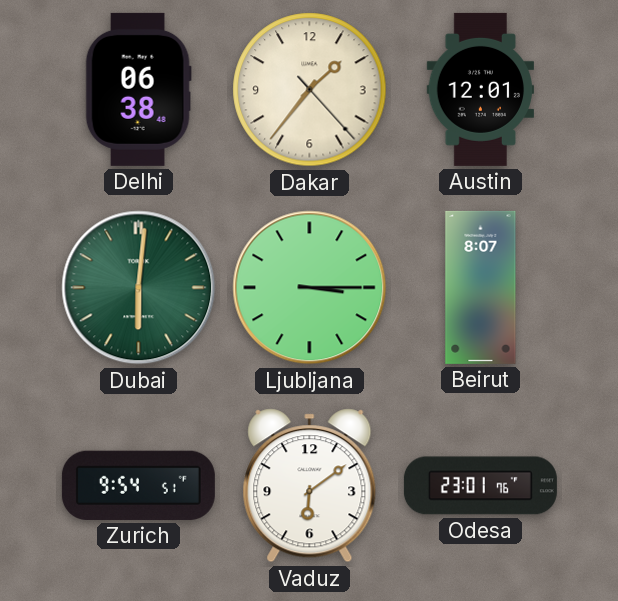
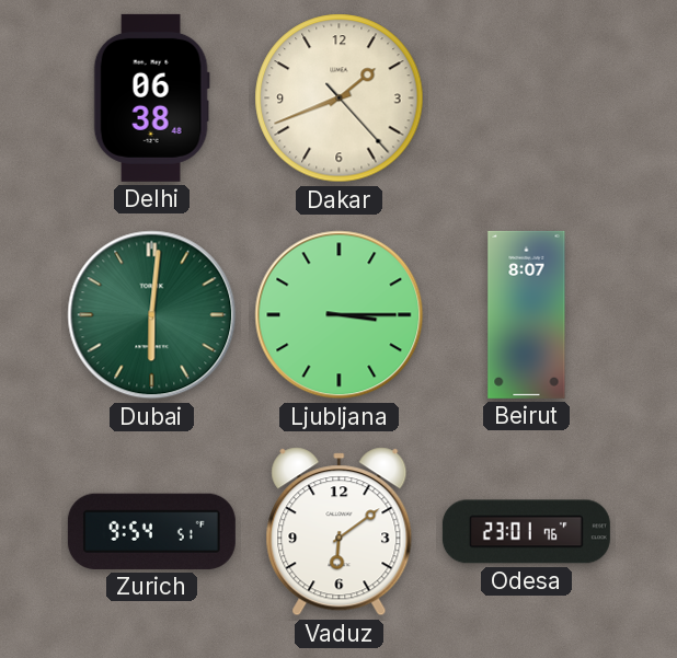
Dakar: 1:36 -> 1:41 (340, 99)
Austin: 12:01 -> none (481, 89)
